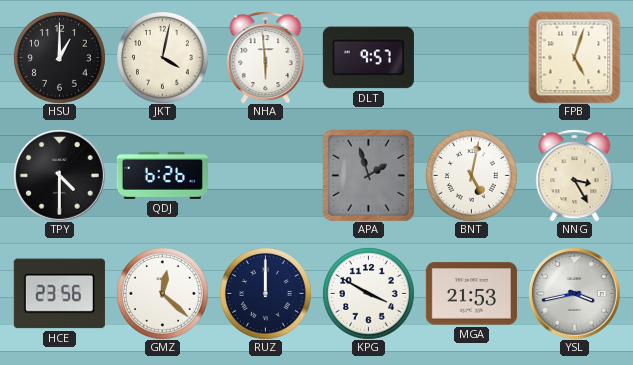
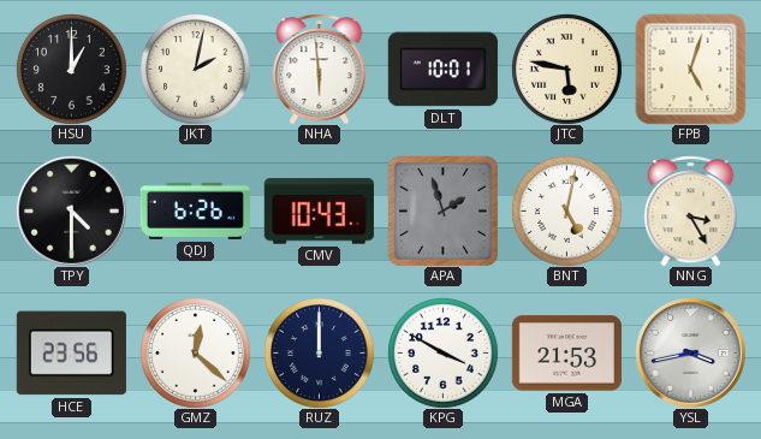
JKT: 4:02 -> 2:02 (196, 70)
DLT: 9:57 -> 10:01 (442, 70)
JTC: none -> 5:47 (567, 70)
CMV: none -> 10:43 (319, 212)
